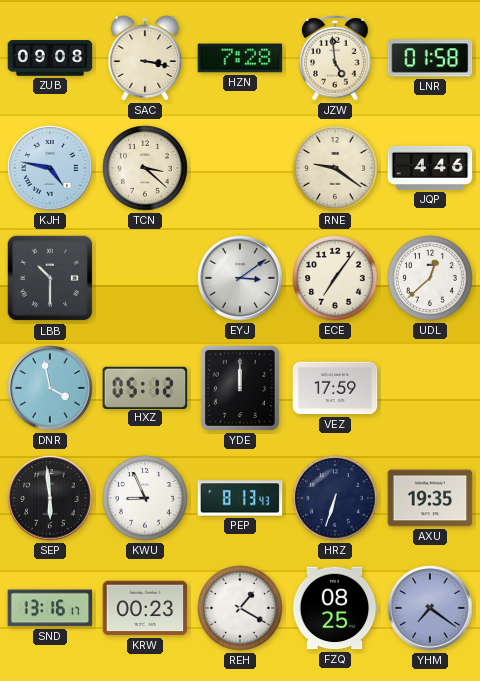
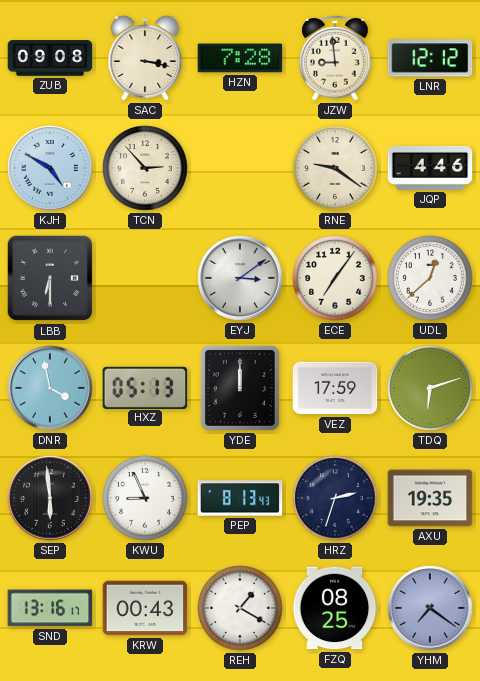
JZW: 4:59 -> 8:59 (335, 58)
LNR: 01:58 -> 12:12 (430, 58)
KJH: 4:47 -> 4:50 (50, 168)
TCN: 3:22 -> 2:53 (145, 168)
LBB: 10:30 -> 6:30 (50, 278)
HXZ: 05:12 -> 05:13 (145, 387)
TDQ: none -> 6:12 (430, 388)
HRZ: 6:33 -> 2:33 (335, 498)
KRW: 00:23 -> 00:43 (145, 608)
